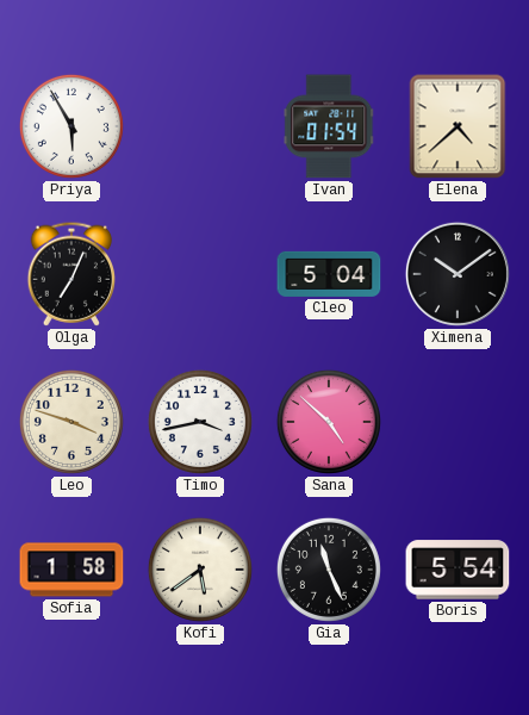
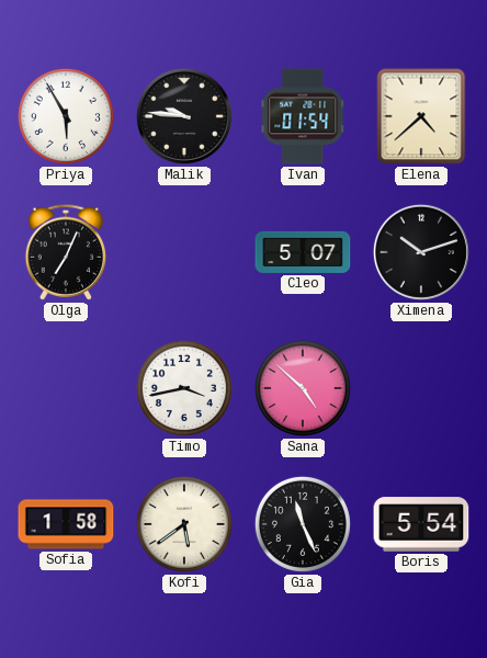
Malik: none -> 9:46 (184, 116)
Cleo: 5:04 -> 5:07 (303, 252)
Ximena: 10:09 -> 10:12 (421, 252)
Leo: 3:48 -> none (71, 422)
